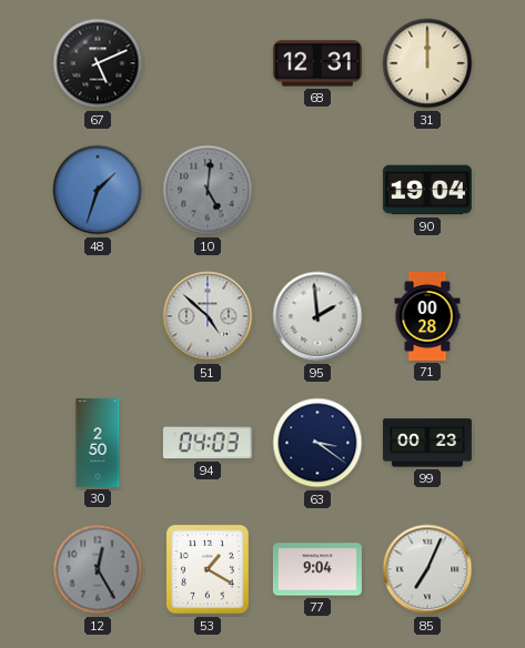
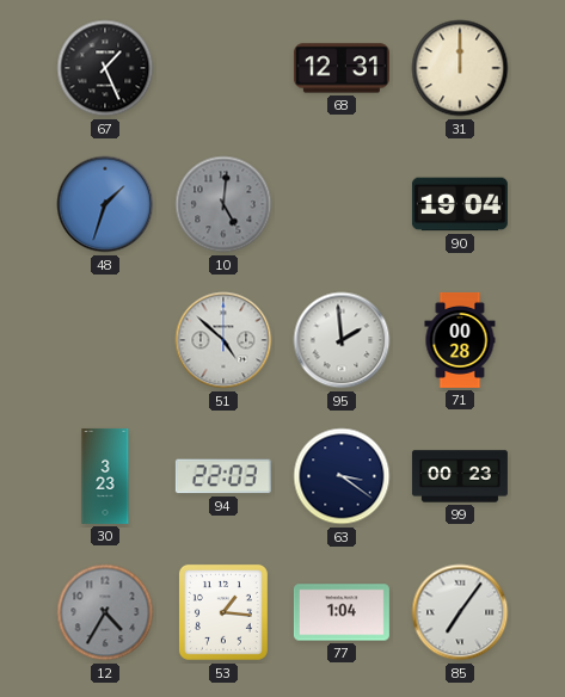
67: 5:11 -> 1:26 (105, 68)
30: 2:50 -> 3:23 (105, 476)
94: 04:03 -> 22:03 (223, 476)
12: 12:25 -> 4:35 (105, 612)
53: 1:20 -> 1:16 (223, 612)
77: 9:04 -> 1:04 (342, 612)
85: 7:04 -> 7:06 (460, 612)
